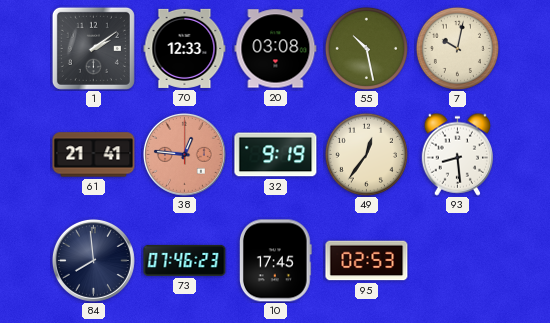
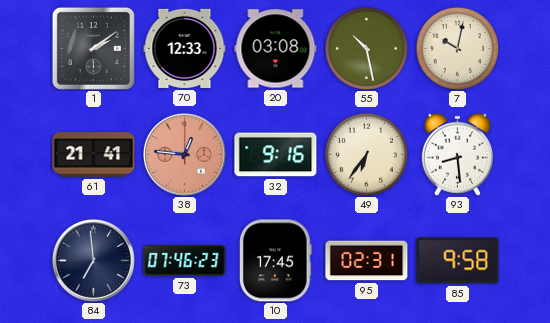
32: 9:19 -> 9:16 (276, 155)
49: 12:36 -> 6:36 (366, 154)
84: 7:59 -> 6:59 (93, 260)
95: 02:53 -> 02:31 (367, 261)
85: none -> 9:58 (458, 261)
